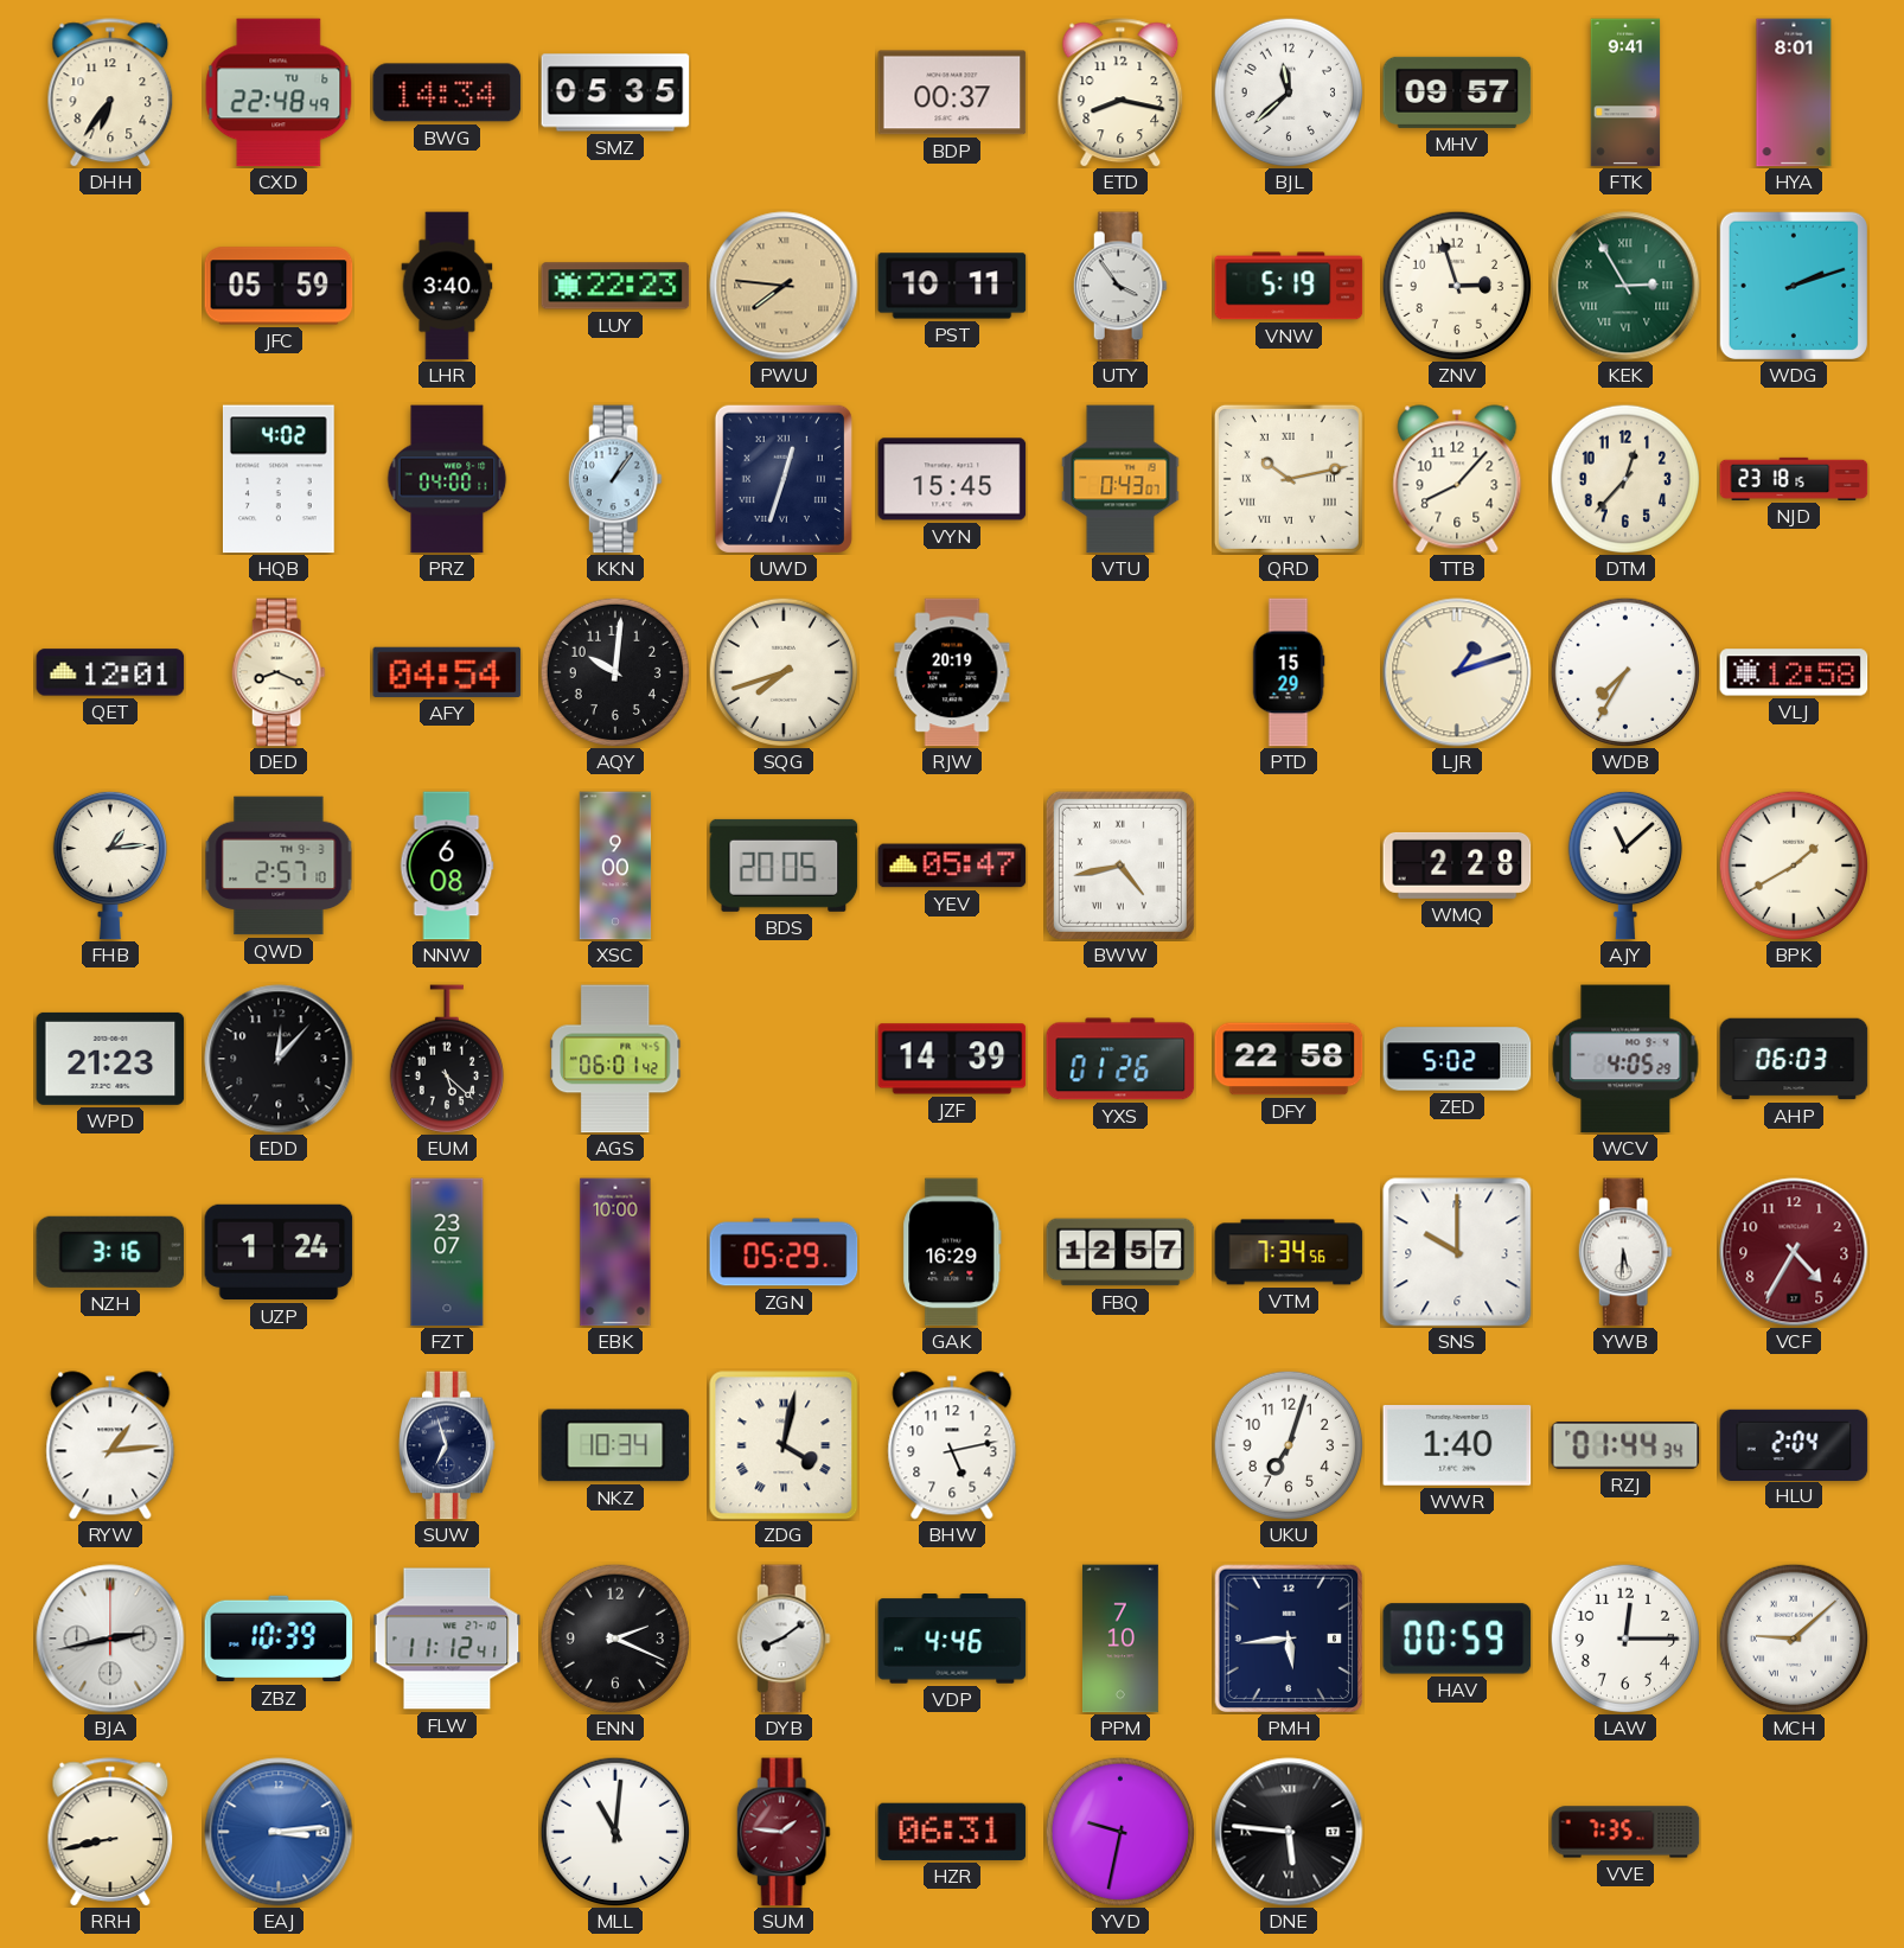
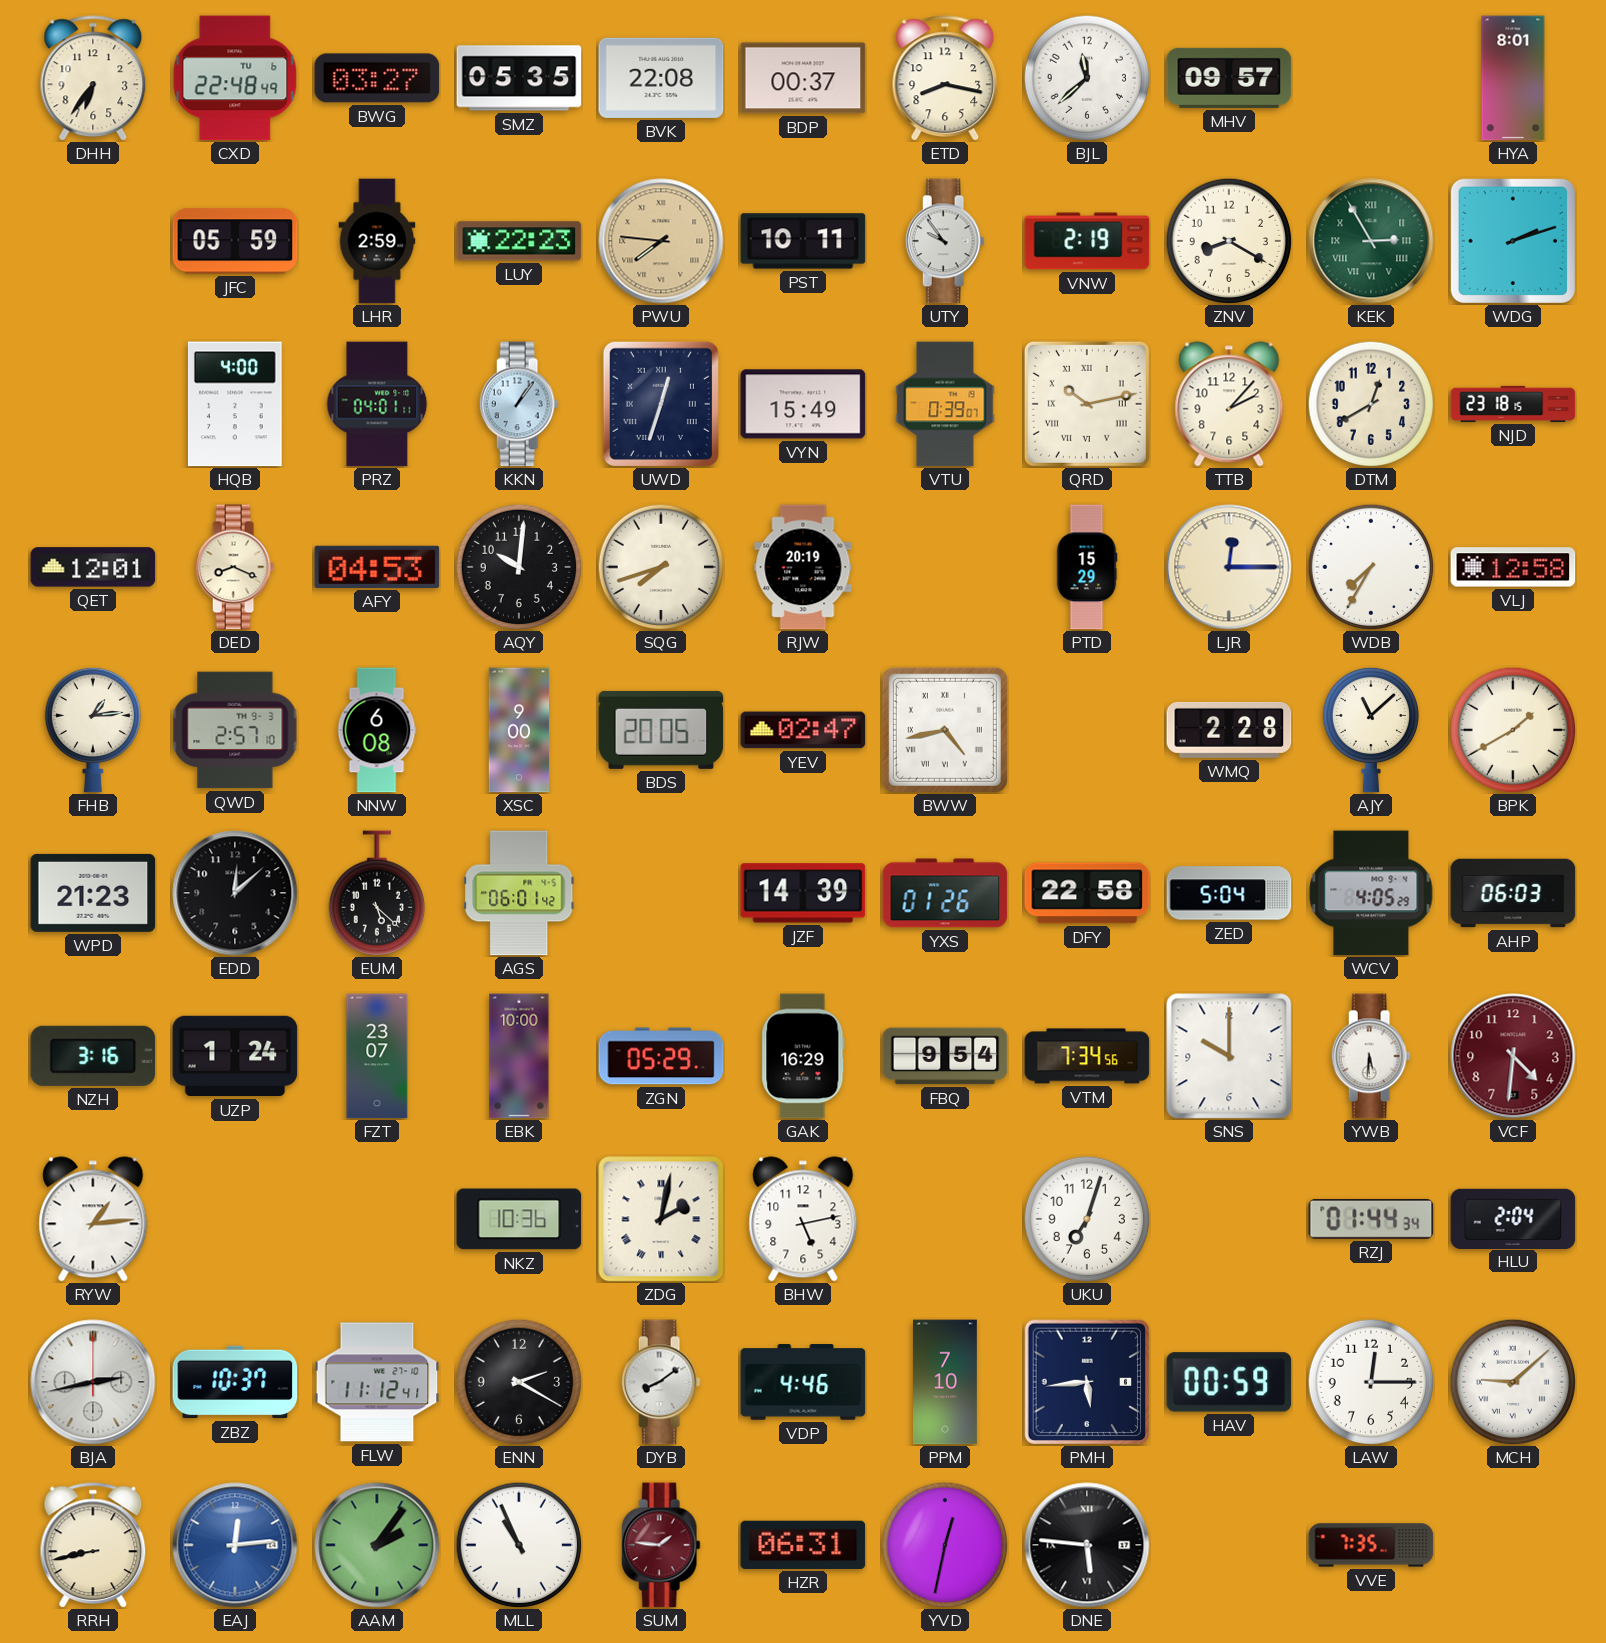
BWG: 14:34 -> 03:27 (377, 78)
BVK: none -> 22:08 (661, 78)
FTK: 9:41 -> none (1625, 92)
LHR: 3:40 -> 2:59 (377, 241)
UTY: 3:54 -> 9:54 (945, 241)
VNW: 5:19 -> 2:19 (1087, 241)
ZNV: 2:57 -> 8:20 (1228, 240)
HQB: 4:02 -> 4:00 (235, 404)
PRZ: 04:00 -> 04:01 (377, 404)
VYN: 15:45 -> 15:49 (803, 404)
VTU: 0:43 -> 0:39 (945, 404)
TTB: 8:07 -> 2:07 (1229, 404)
DTM: 12:37 -> 12:40 (1370, 403)
AFY: 04:54 -> 04:53 (377, 567)
LJR: 1:12 -> 12:15 (1229, 567)
YEV: 05:47 -> 02:47 (803, 730)
EDD: 12:07 -> 12:08 (235, 893)
ZED: 5:02 -> 5:04 (1229, 893)
FBQ: 12:57 -> 9:54 (945, 1056)
VCF: 4:35 -> 4:31 (1513, 1056)
SUW: 6:57 -> none (447, 1445)
NKZ: 10:34 -> 10:36 (519, 1219)
ZDG: 4:02 -> 2:02 (661, 1219)
WWR: 1:40 -> none (1457, 1446)
ZBZ: 10:39 -> 10:37 (235, 1382)
ENN: 2:19 -> 2:20 (518, 1381)
EAJ: 3:14 -> 12:14 (235, 1545)
AAM: none -> 2:06 (377, 1545)
MLL: 11:01 -> 10:56 (518, 1544)
YVD: 9:32 -> 12:32 (944, 1544)
